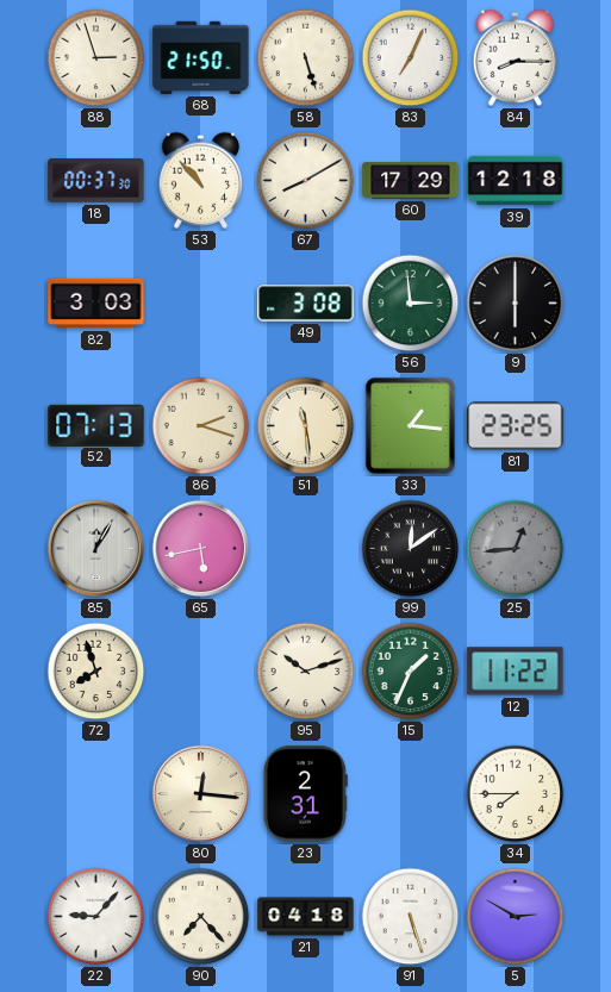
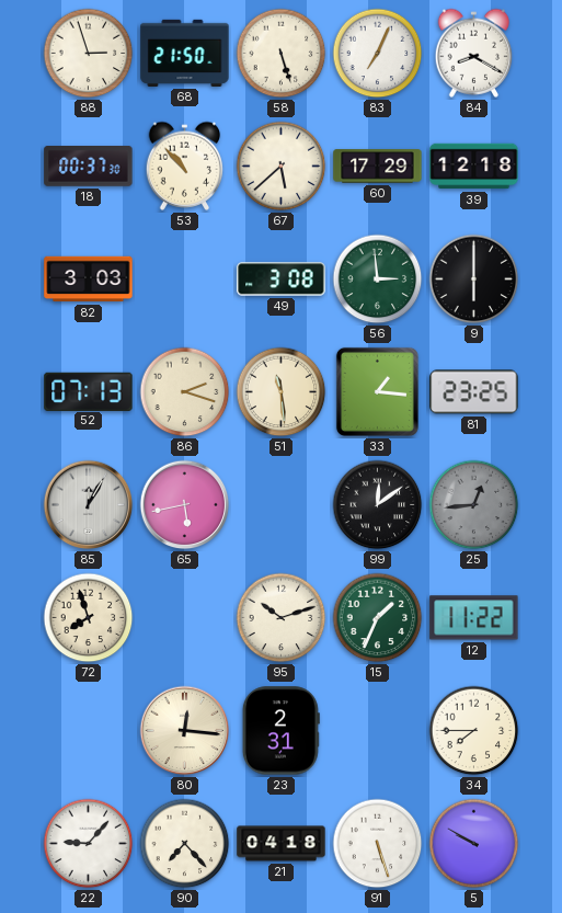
84: 8:15 -> 8:20 (474, 53)
67: 8:10 -> 5:38 (282, 167)
5: 2:50 -> 9:50 (474, 844)
